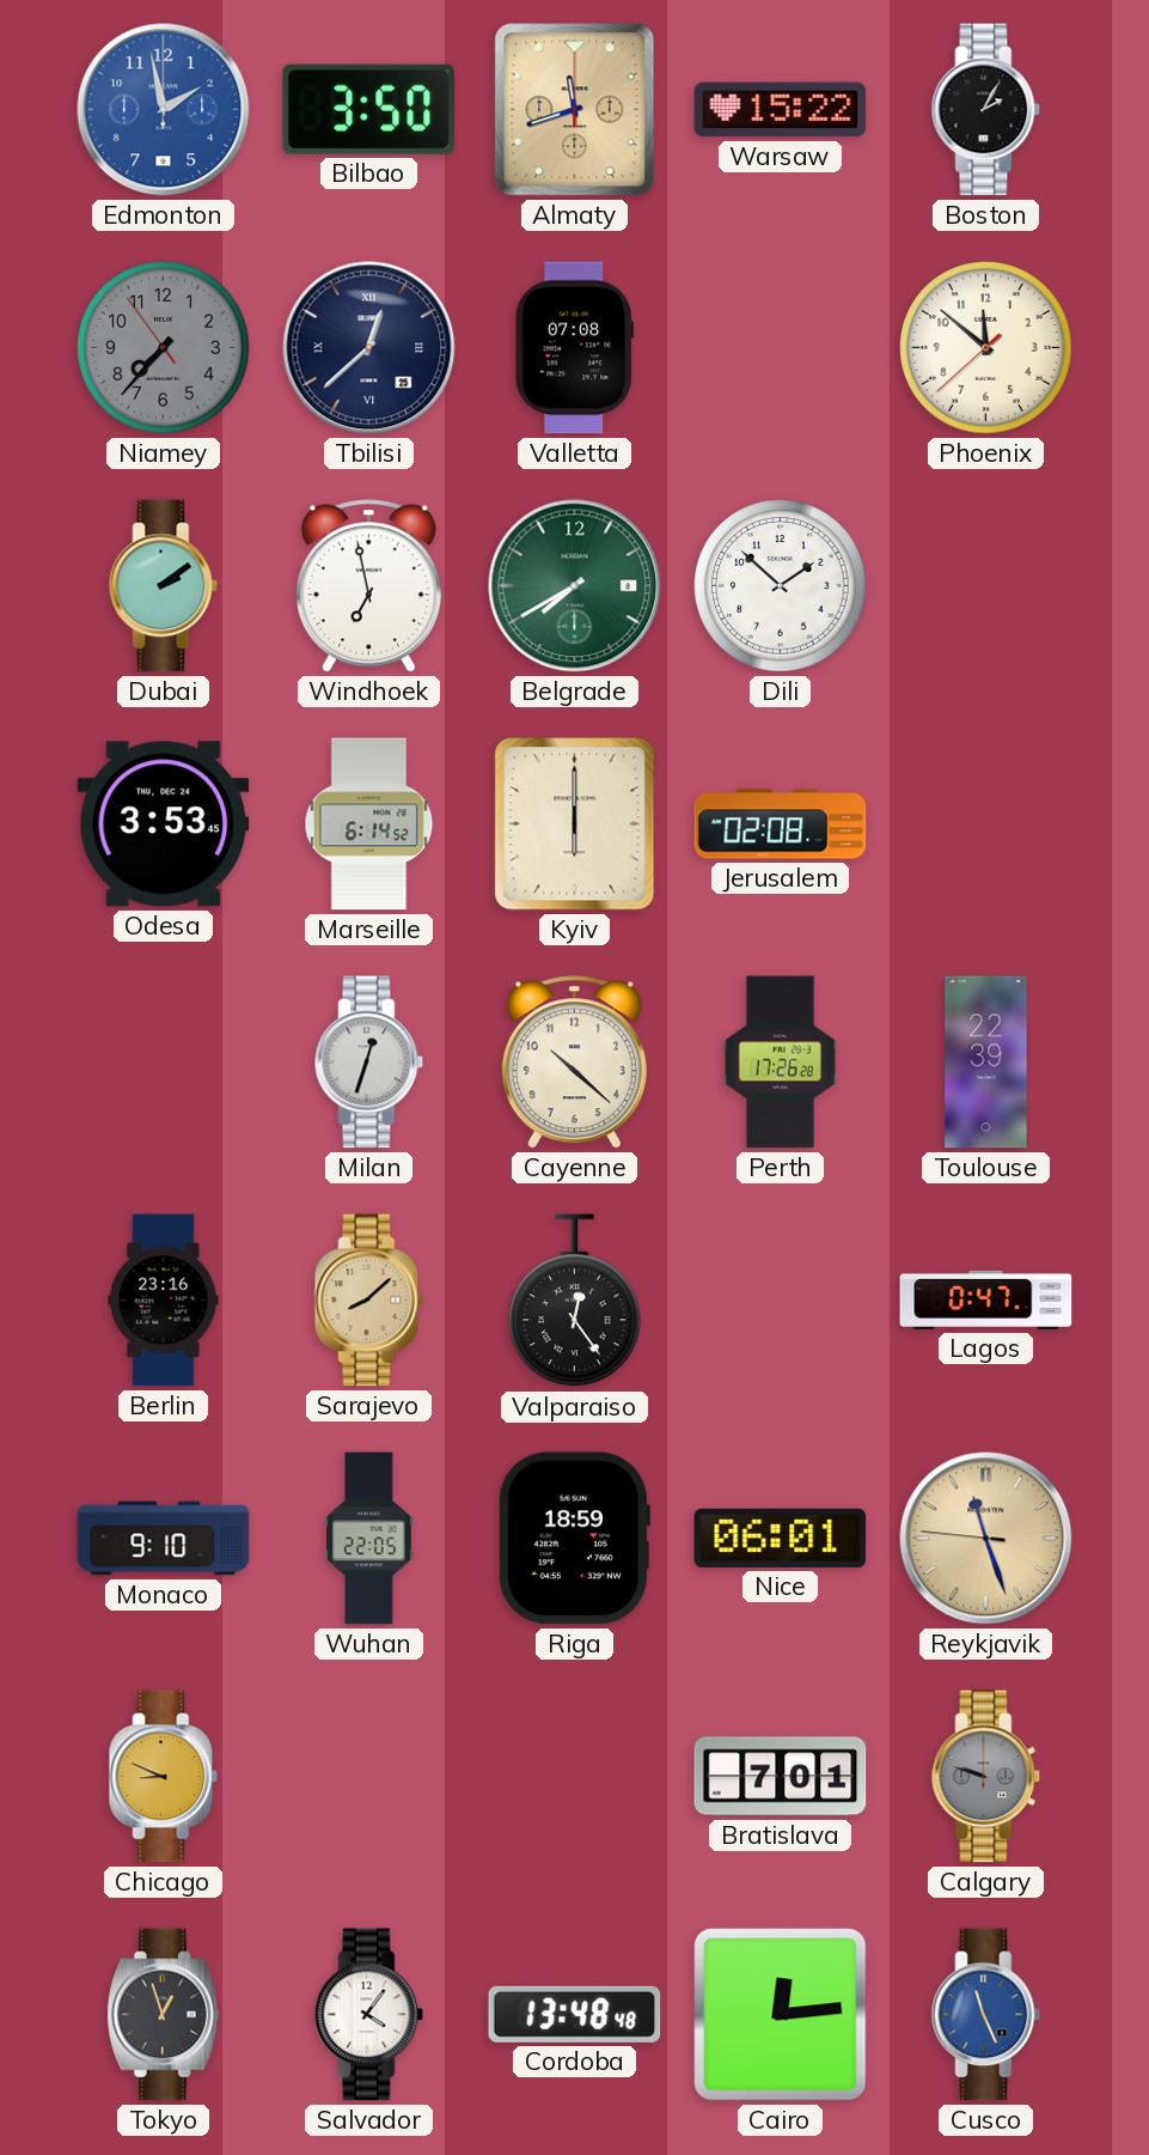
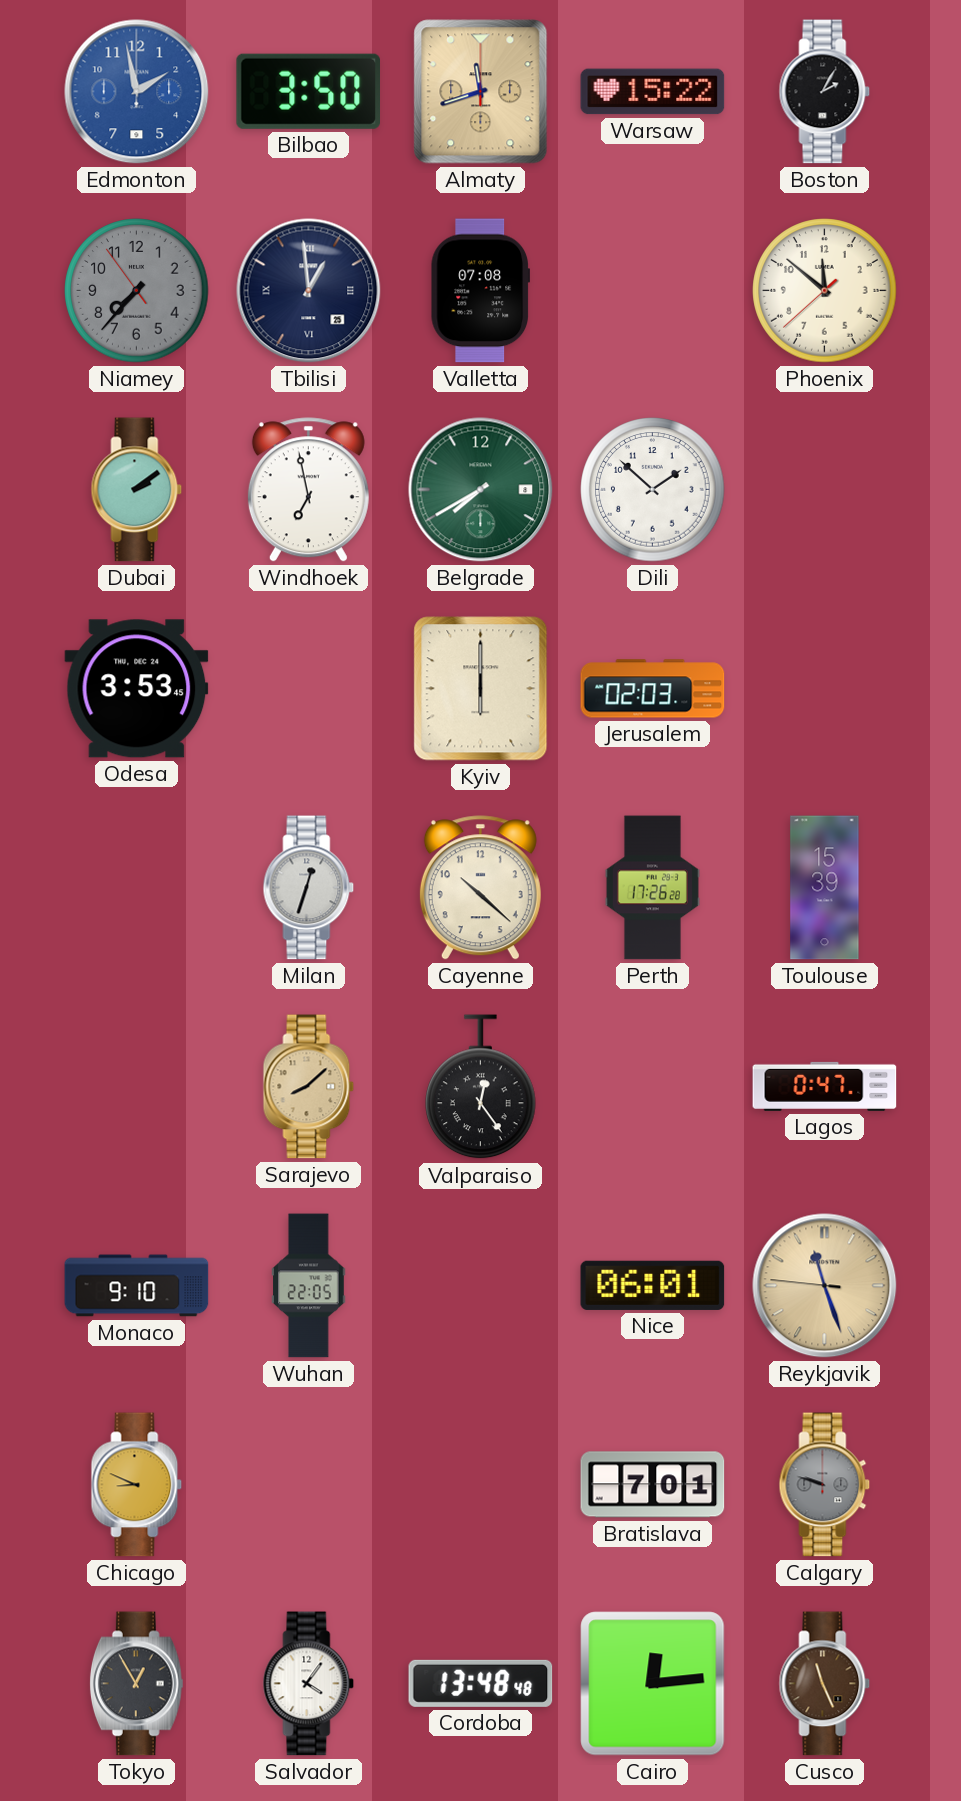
Tbilisi: 12:38 -> 12:59 (309, 291)
Marseille: 6:14 -> none (369, 824)
Jerusalem: 02:08 -> 02:03 (653, 689)
Toulouse: 22:39 -> 15:39 (825, 888)
Berlin: 23:16 -> none (164, 1301)
Riga: 18:59 -> none (574, 1539)
Tokyo: 12:57 -> 12:55 (136, 1684)
Cusco dial: blue -> brown (825, 1684)
